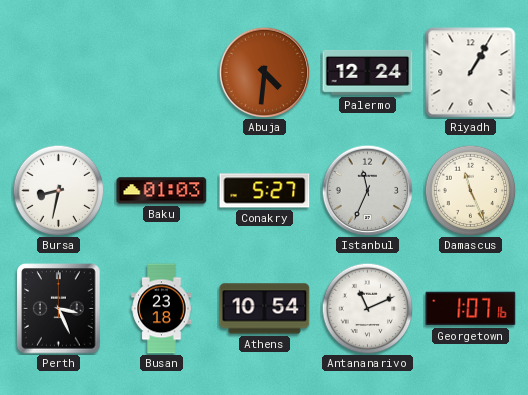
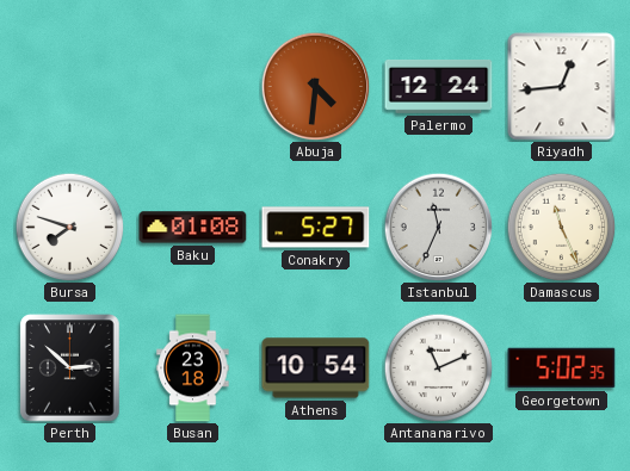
Riyadh: 1:05 -> 12:44 (562, 87)
Bursa: 8:32 -> 7:48 (69, 227)
Baku: 01:03 -> 01:08 (193, 228)
Perth: 3:26 -> 2:52 (70, 368)
Georgetown: 1:07 -> 5:02 (562, 368)
